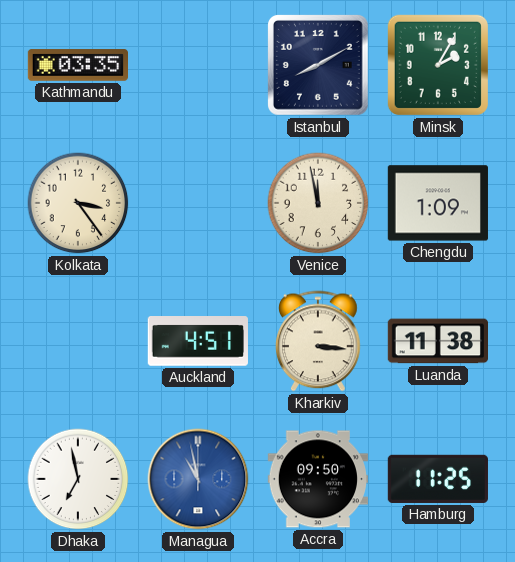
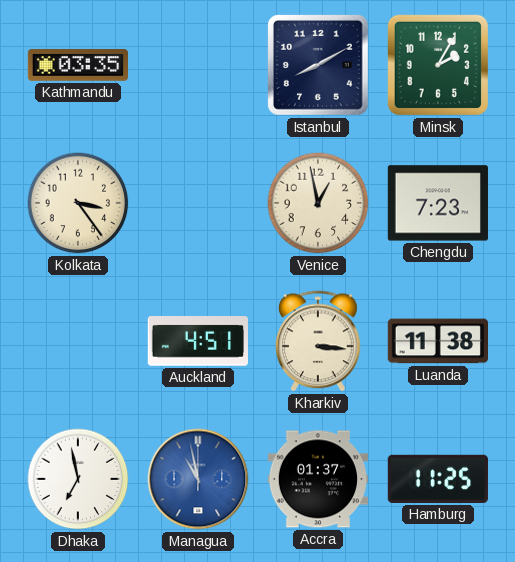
Venice: 11:58 -> 12:58 (318, 203)
Chengdu: 1:09 -> 7:23 (437, 203)
Accra: 09:50 -> 01:37 (317, 479)
